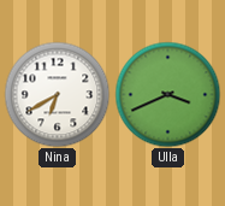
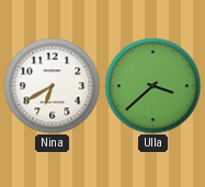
Ulla: 3:41 -> 3:38 (152, 85)
